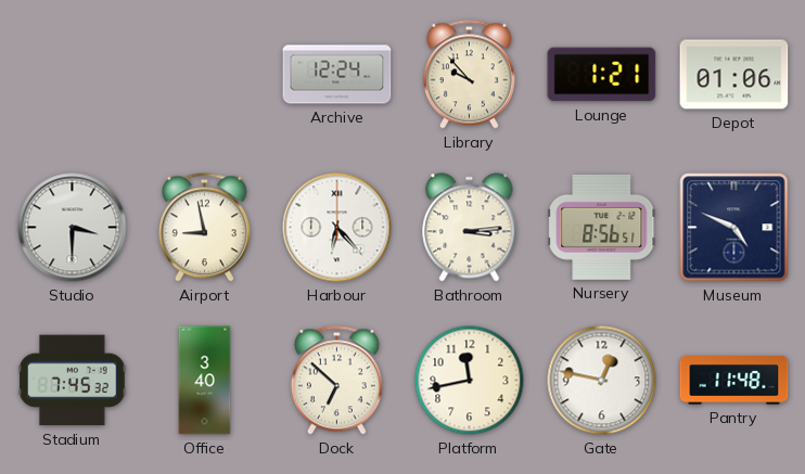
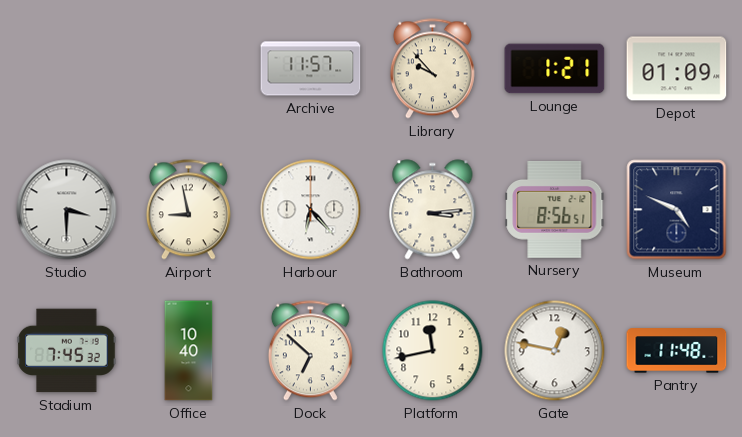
Archive: 12:24 -> 11:57 (311, 69)
Depot: 01:06 -> 01:09 (677, 69)
Office: 3:40 -> 10:40 (189, 351)
